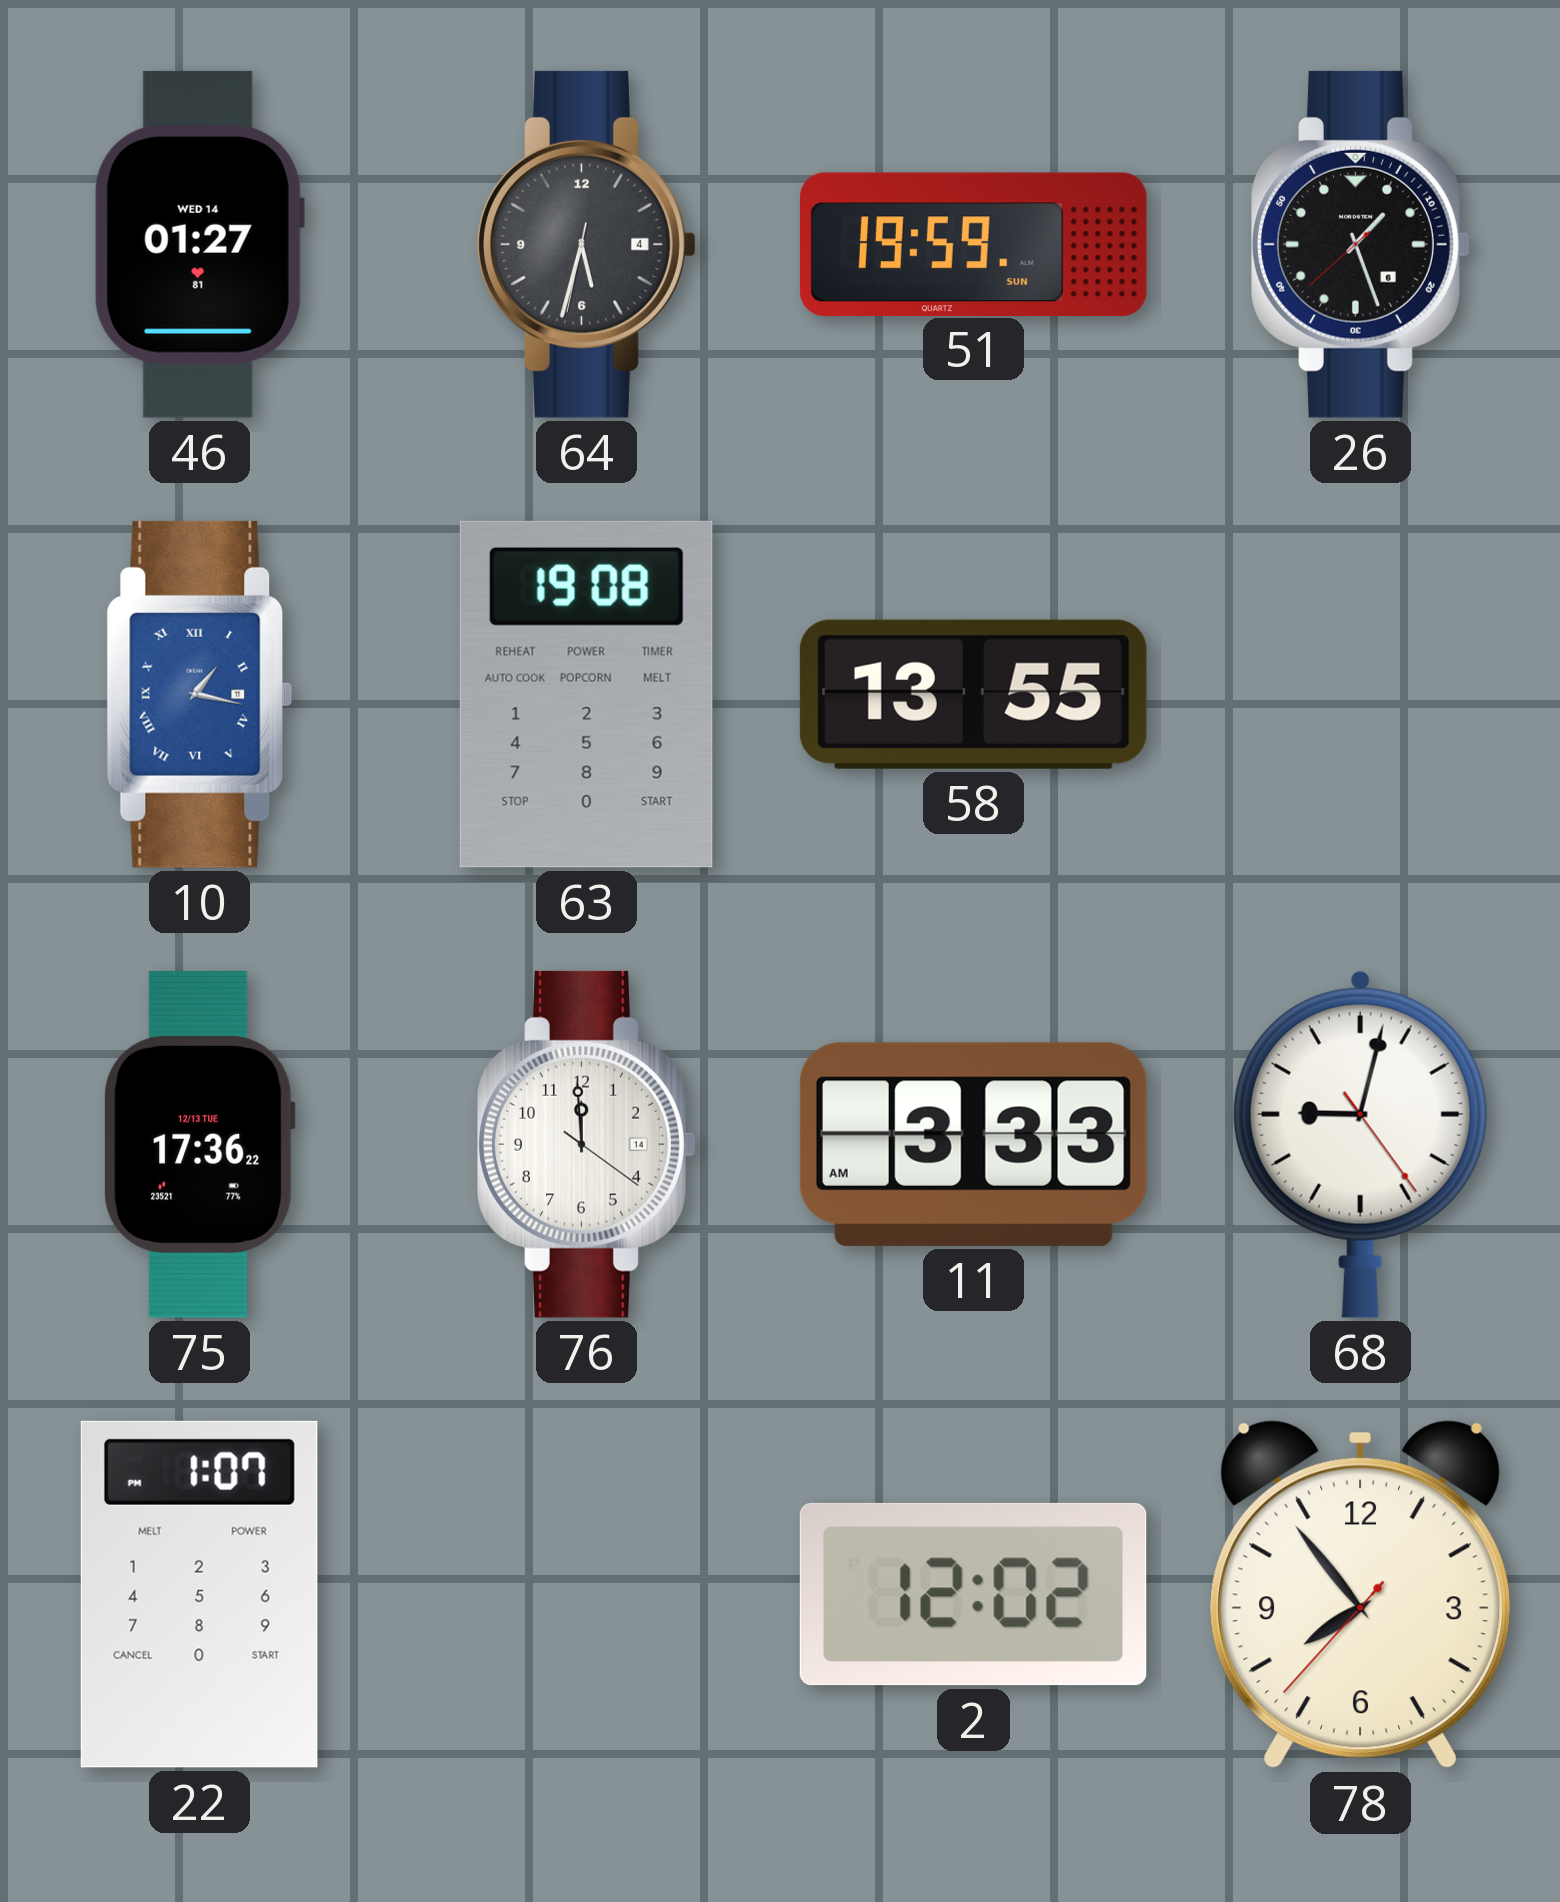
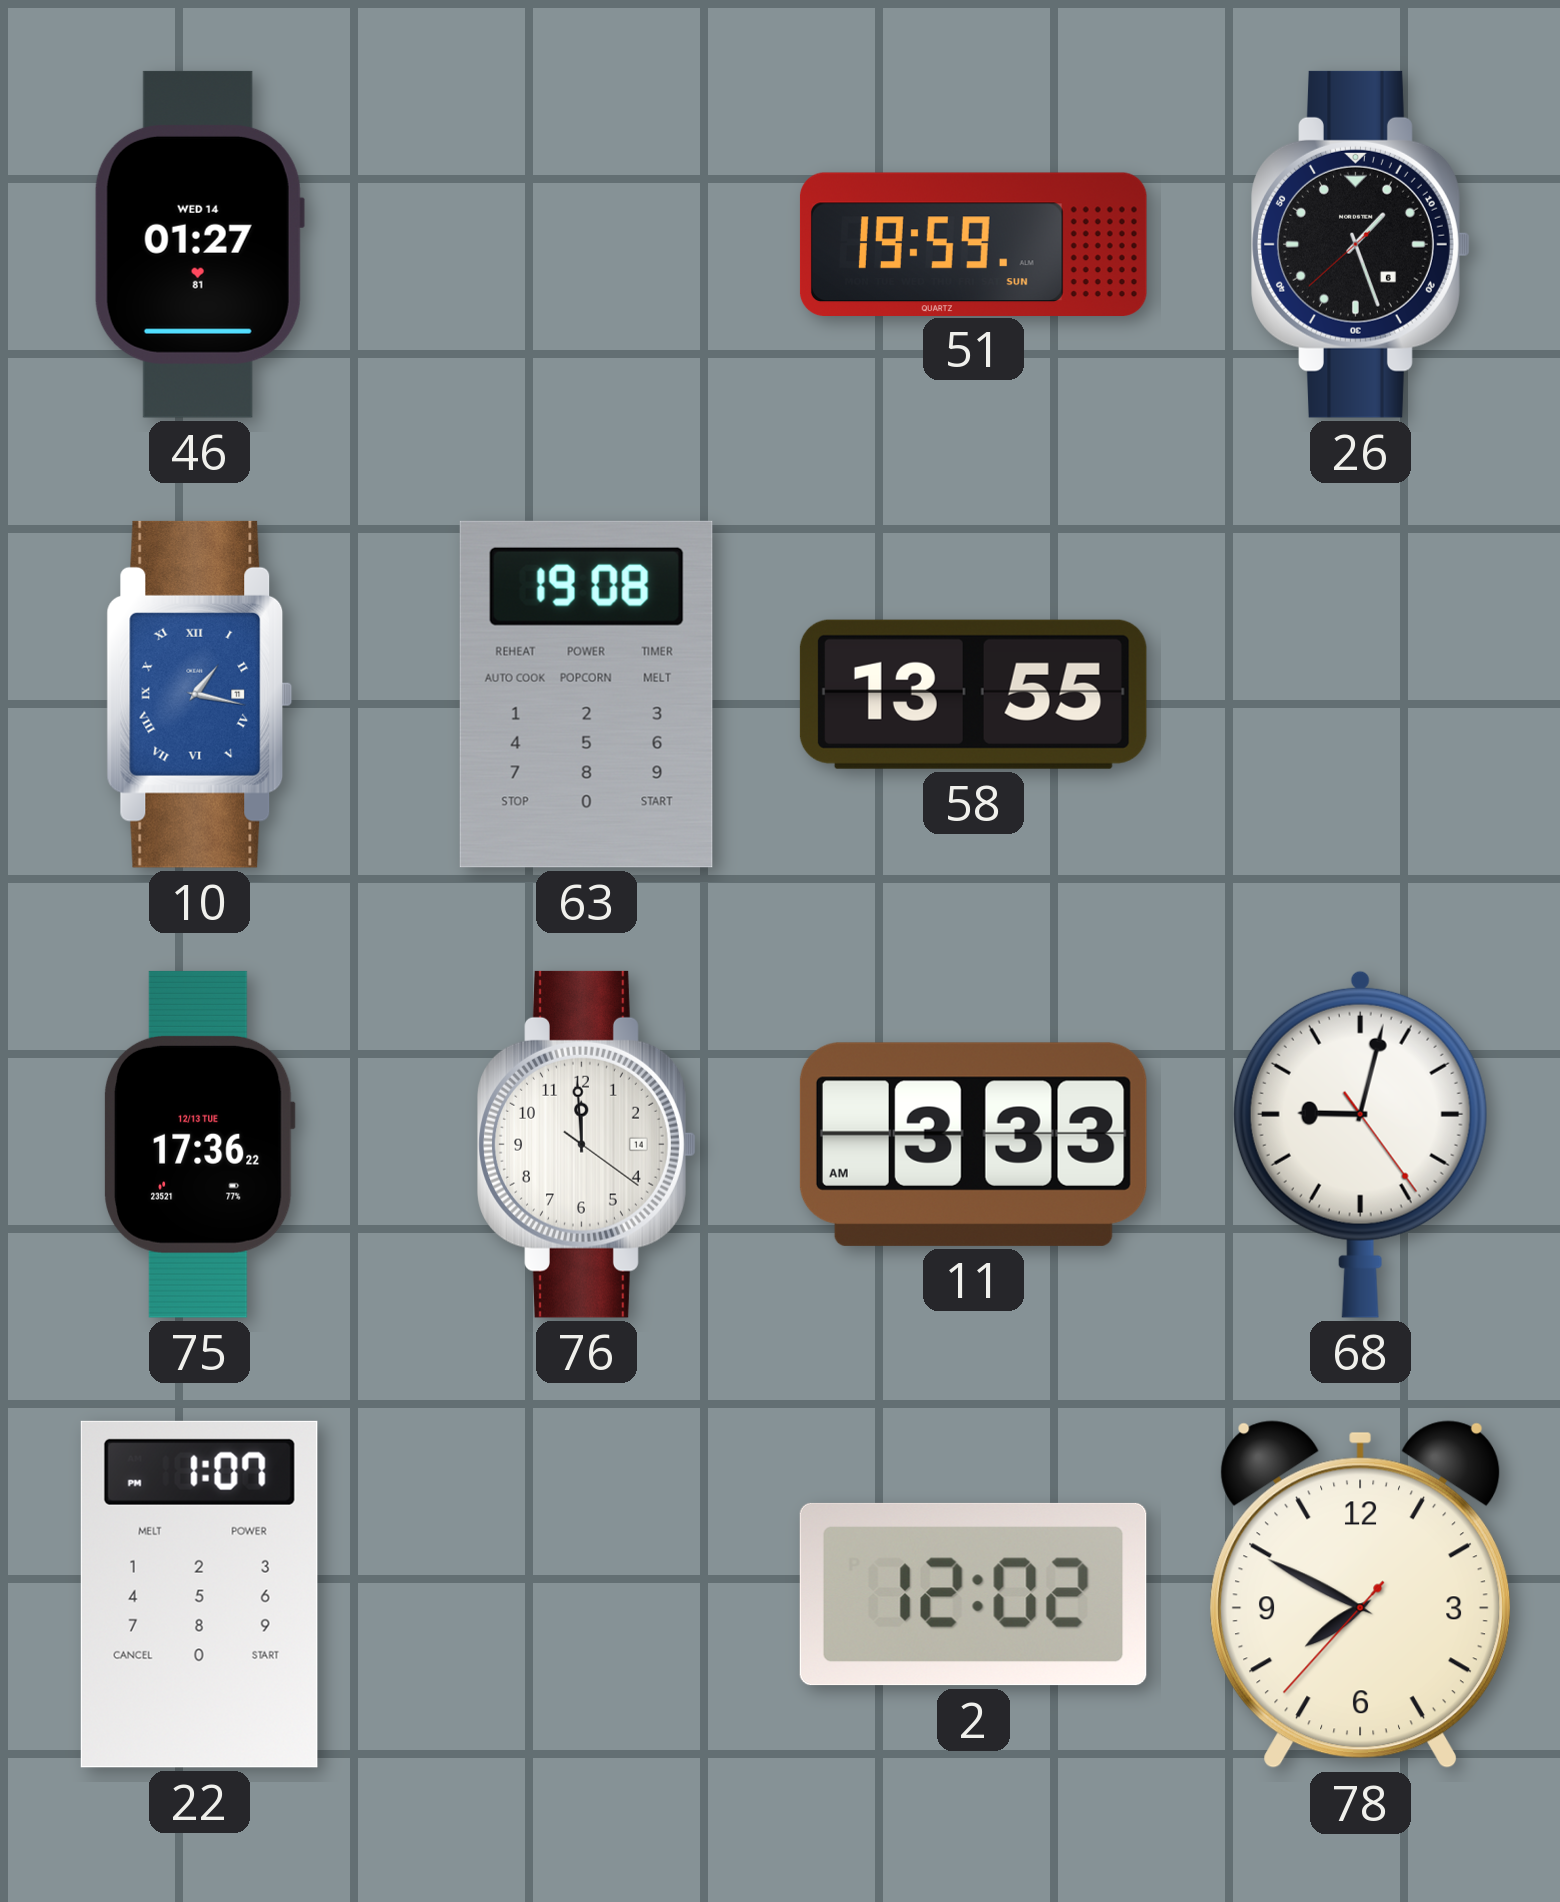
64: 5:32 -> none (587, 244)
78: 7:53 -> 7:49 (1360, 1595)
